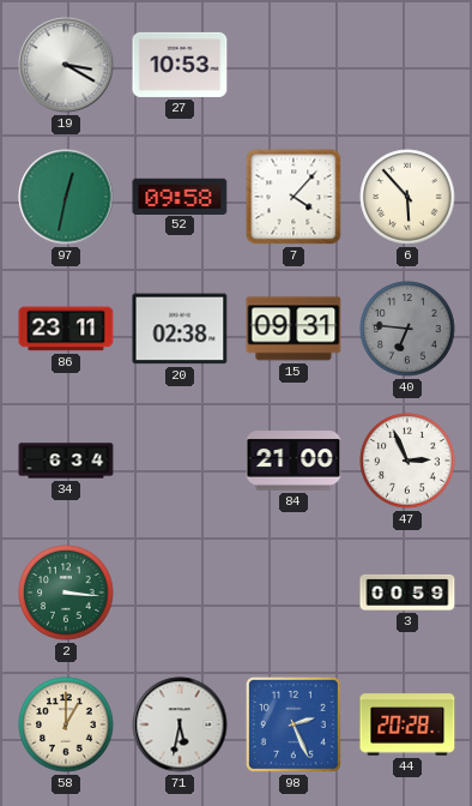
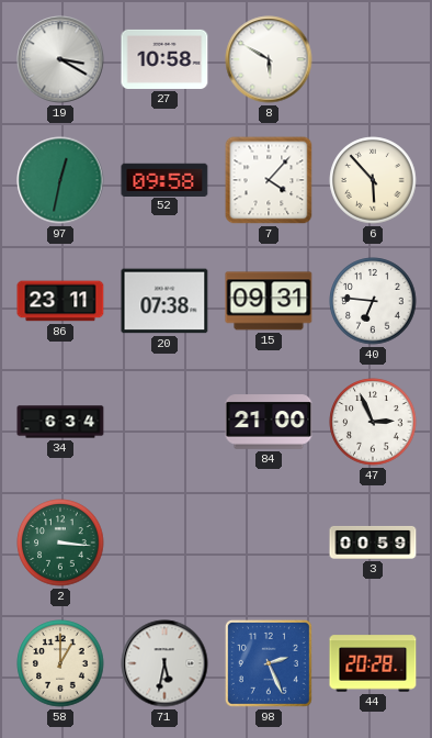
27: 10:53 -> 10:58 (164, 59)
8: none -> 5:50 (269, 59)
20: 02:38 -> 07:38 (164, 301)
40 dial: grey -> white (373, 301)
